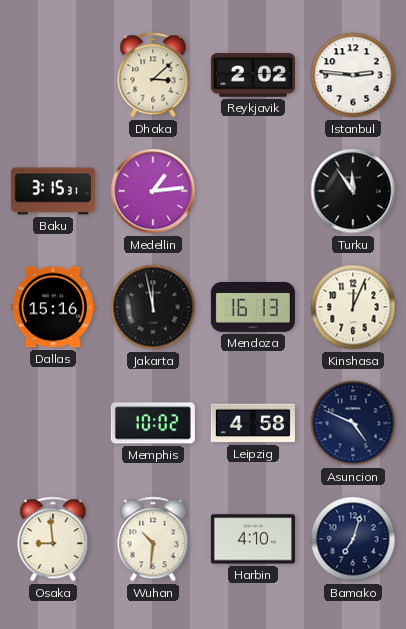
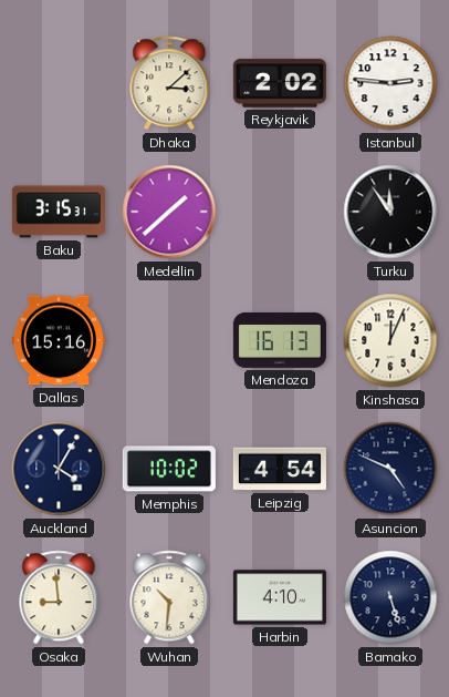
Medellin: 1:14 -> 1:38 (169, 212)
Jakarta: 11:58 -> none (153, 307)
Auckland: none -> 4:05 (59, 469)
Leipzig: 4:58 -> 4:54 (280, 469)
Bamako: 7:03 -> 5:27 (390, 597)
